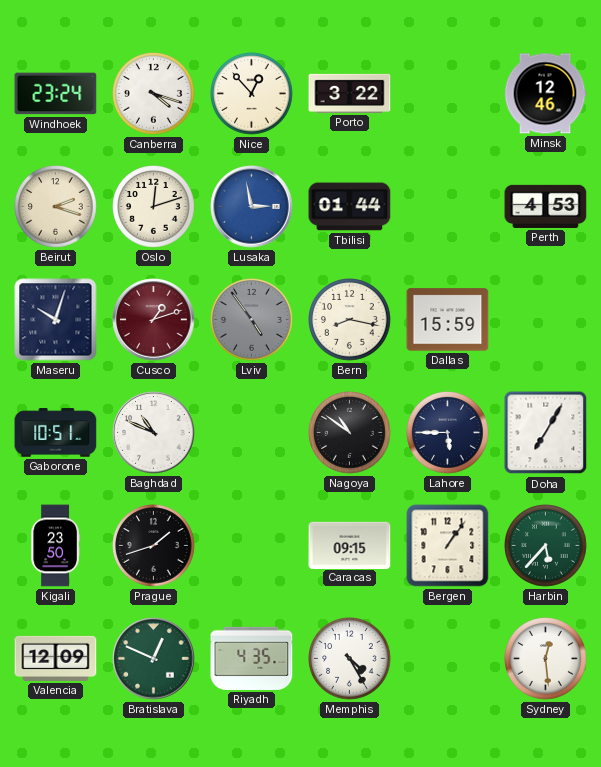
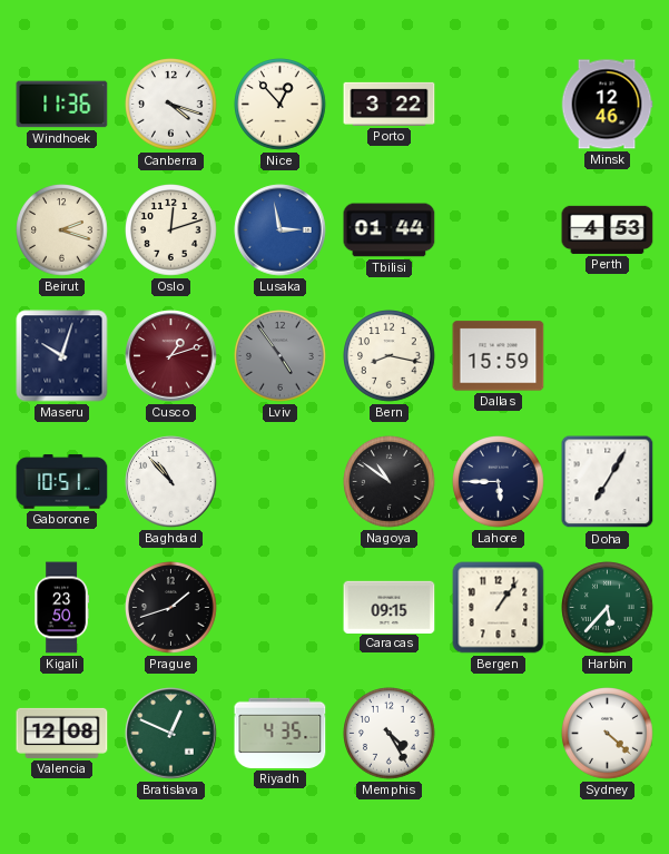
Windhoek: 23:24 -> 11:36 (62, 105)
Baghdad: 10:49 -> 10:53 (171, 482)
Valencia: 12:09 -> 12:08 (62, 733)
Sydney: 12:29 -> 4:22 (608, 734)
